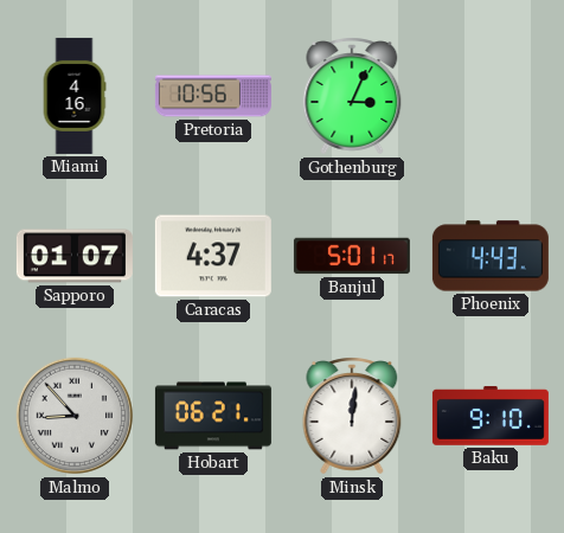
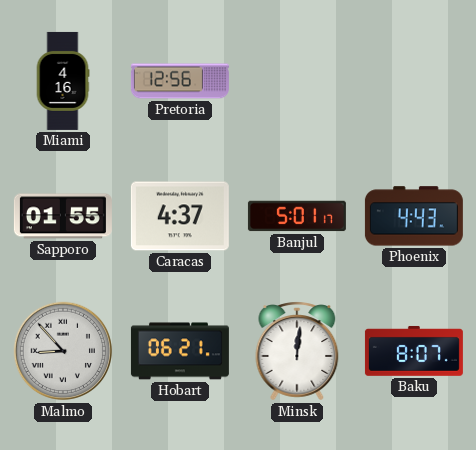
Pretoria: 10:56 -> 12:56 (180, 81)
Gothenburg: 3:04 -> none (352, 96)
Sapporo: 01:07 -> 01:55 (63, 216)
Baku: 9:10 -> 8:07 (414, 351)
